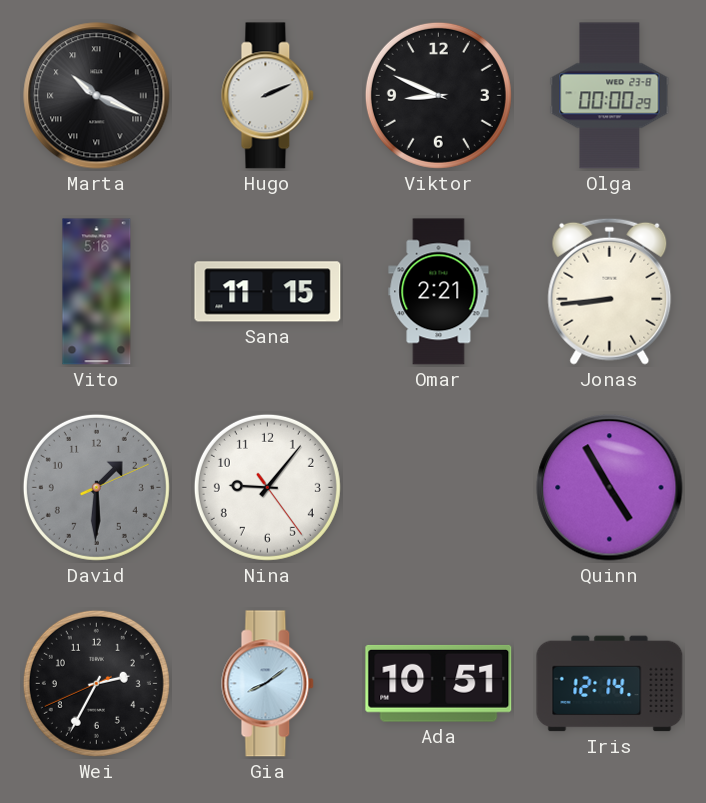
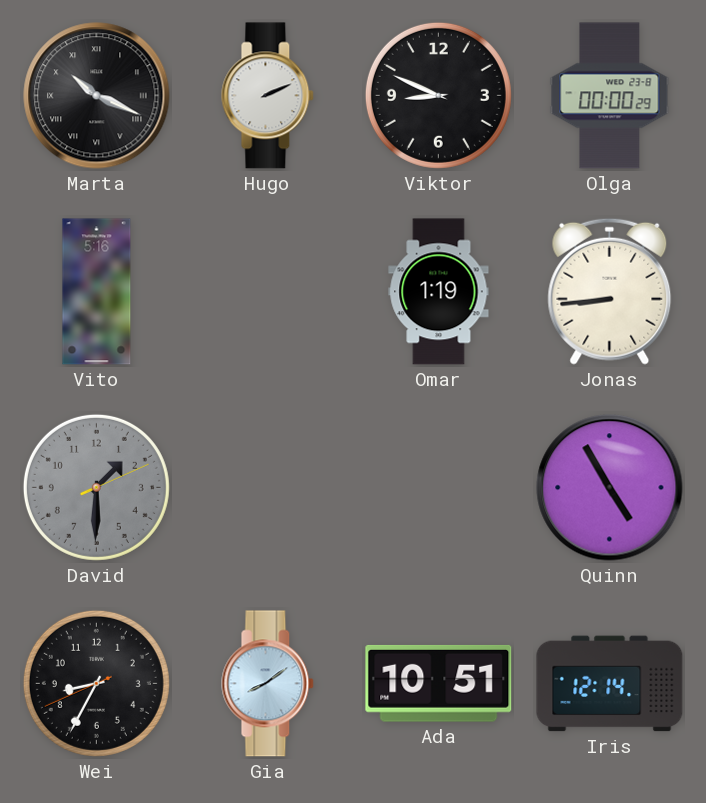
Sana: 11:15 -> none (268, 292)
Omar: 2:21 -> 1:19 (439, 292)
Nina: 9:06 -> none (267, 487)
Wei: 2:34 -> 8:34 (96, 683)
